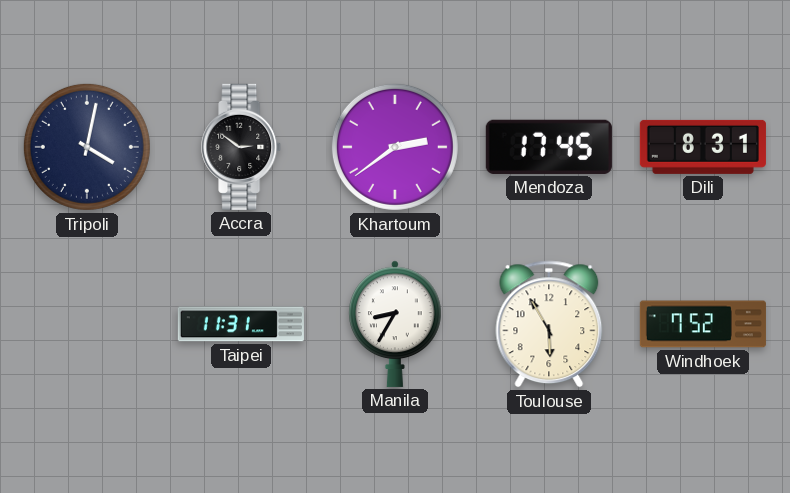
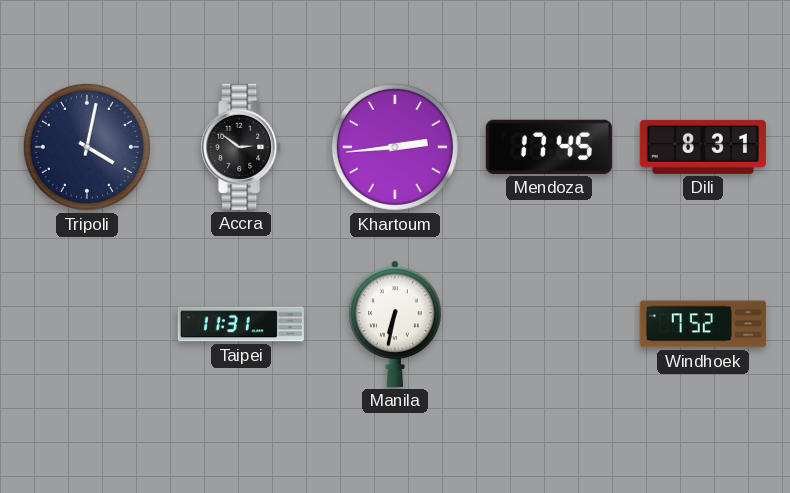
Khartoum: 2:39 -> 2:44 (395, 147)
Manila: 8:35 -> 6:32 (395, 324)
Toulouse: 5:55 -> none (549, 324)
